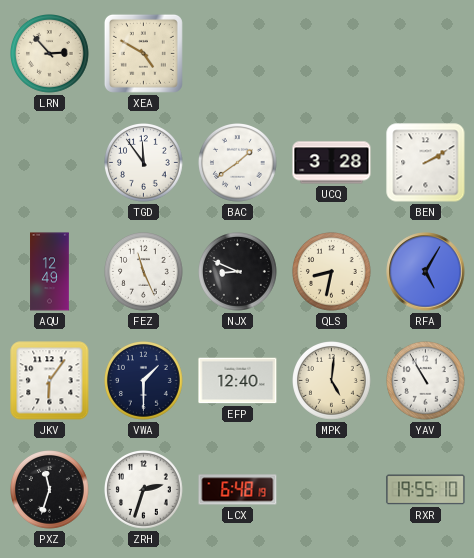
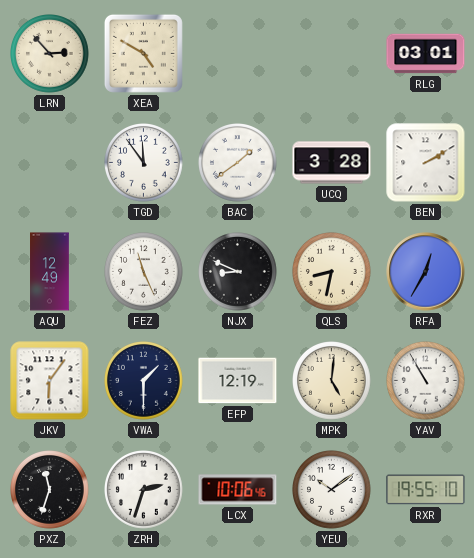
RLG: none -> 03:01 (426, 54)
RFA: 5:05 -> 12:35 (426, 272)
EFP: 12:40 -> 12:19 (238, 381)
LCX: 6:48 -> 10:06 (238, 490)
YEU: none -> 10:09 (332, 490)
